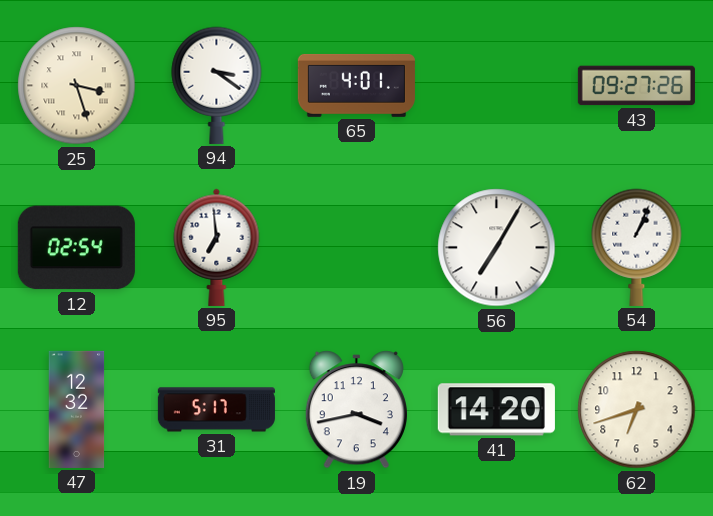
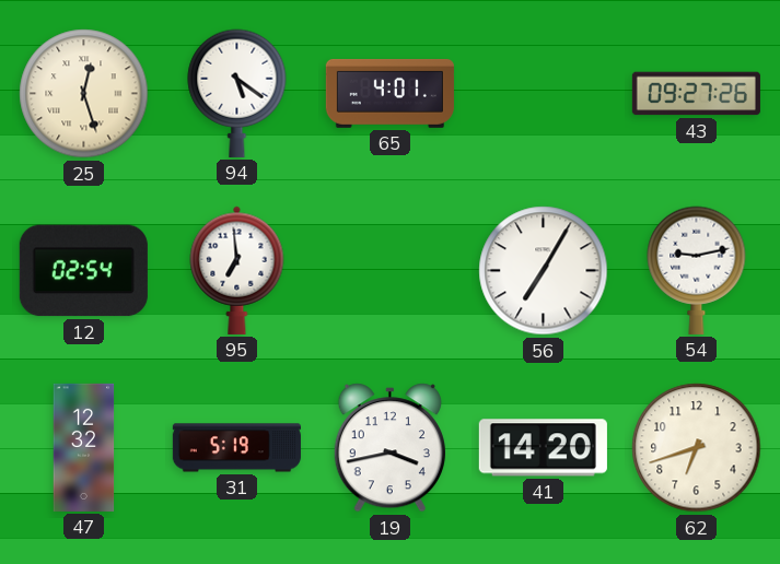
25: 3:27 -> 12:27 (84, 94)
94: 3:21 -> 5:21 (237, 93)
54: 1:04 -> 9:13 (697, 270)
31: 5:17 -> 5:19 (236, 448)
